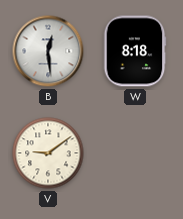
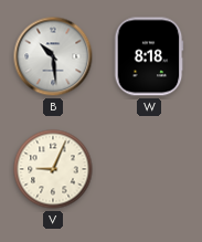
B: 12:29 -> 10:29 (53, 56)
V: 9:09 -> 9:04 (53, 169)
